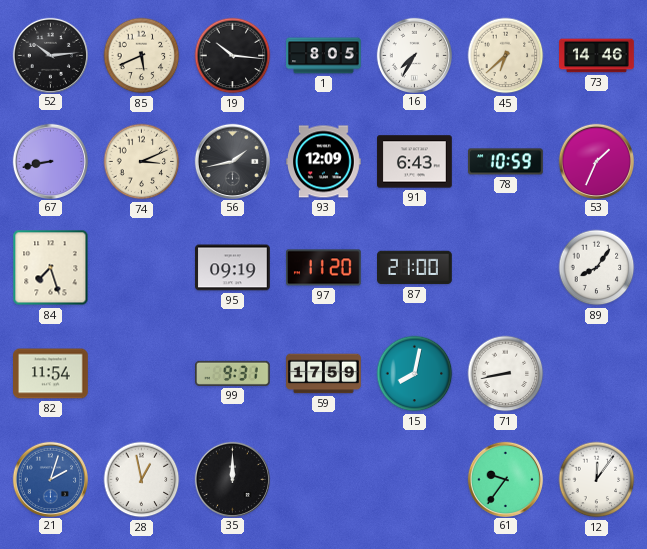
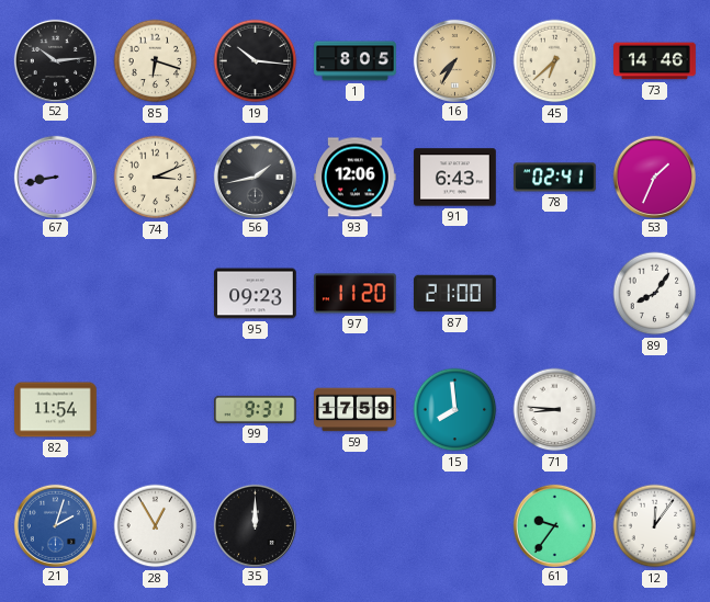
85: 5:41 -> 6:18 (156, 61)
16 dial: white -> champagne (454, 60)
93: 12:09 -> 12:06 (356, 178)
78: 10:59 -> 02:41 (555, 178)
84: 7:27 -> none (51, 268)
95: 09:19 -> 09:23 (256, 294)
15: 8:02 -> 7:59 (455, 410)
71: 8:43 -> 8:46 (555, 410)
28: 12:58 -> 12:55 (156, 526)
